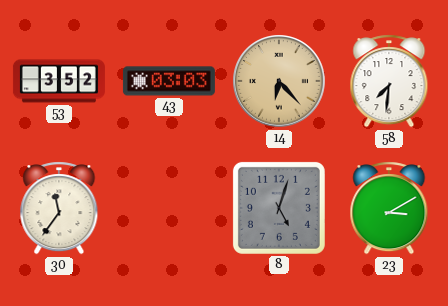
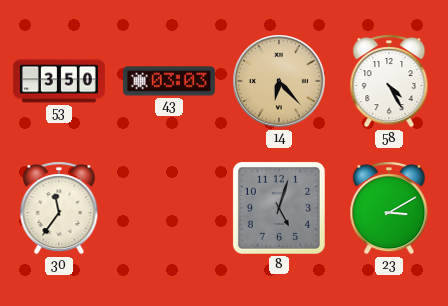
53: 3:52 -> 3:50 (59, 81)
58: 7:31 -> 4:25 (389, 81)
